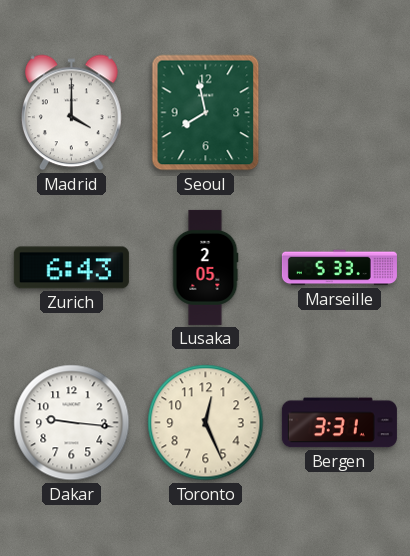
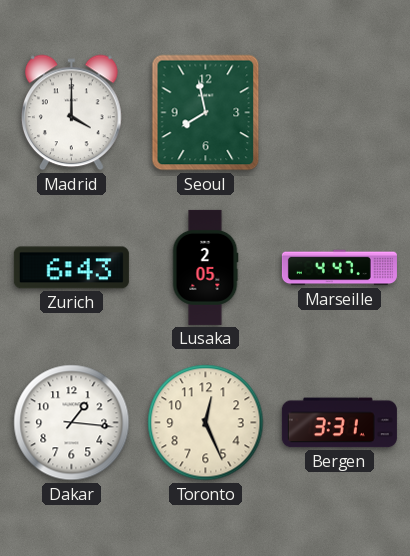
Marseille: 5:33 -> 4:47 (339, 268)
Dakar: 9:16 -> 1:16 (72, 423)
